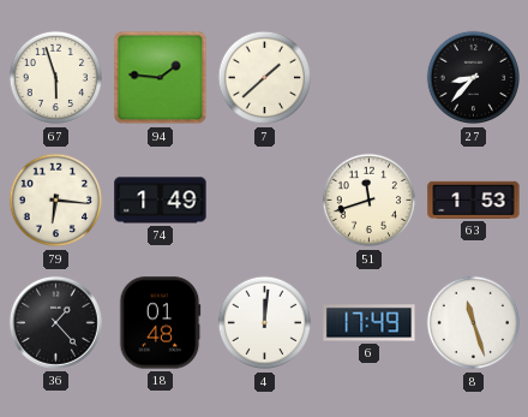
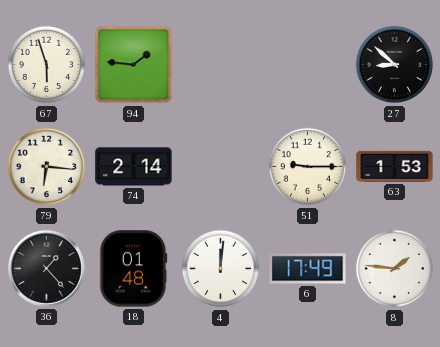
7: 1:38 -> none (265, 78)
27: 8:37 -> 8:52 (395, 65)
74: 1:49 -> 2:14 (134, 167)
51: 11:42 -> 9:15 (308, 167)
8: 11:27 -> 1:46 (395, 269)
